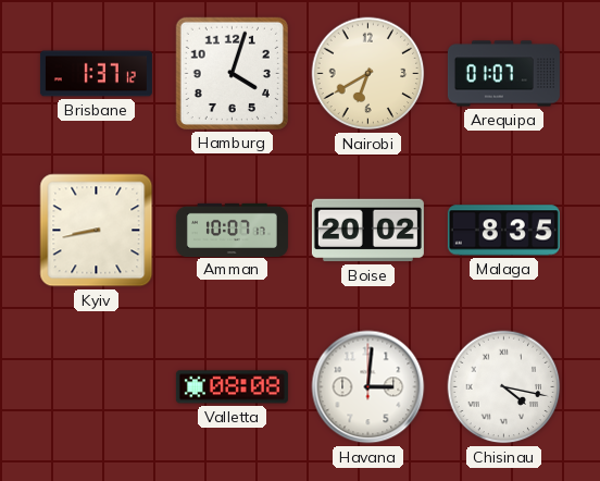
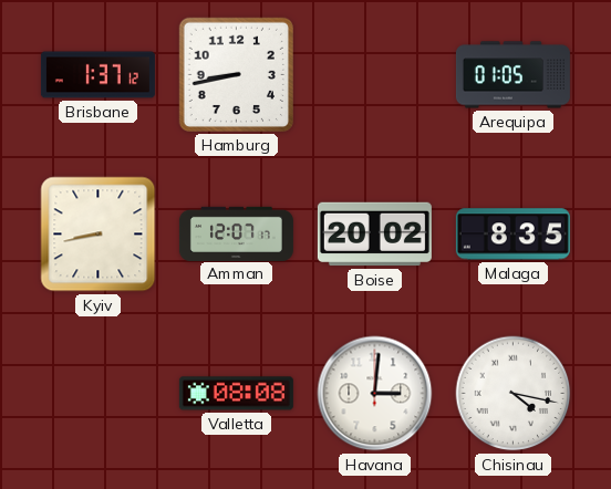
Hamburg: 4:03 -> 8:43 (236, 74)
Nairobi: 6:40 -> none (368, 74)
Arequipa: 01:07 -> 01:05 (512, 75)
Amman: 10:07 -> 12:07 (236, 233)
